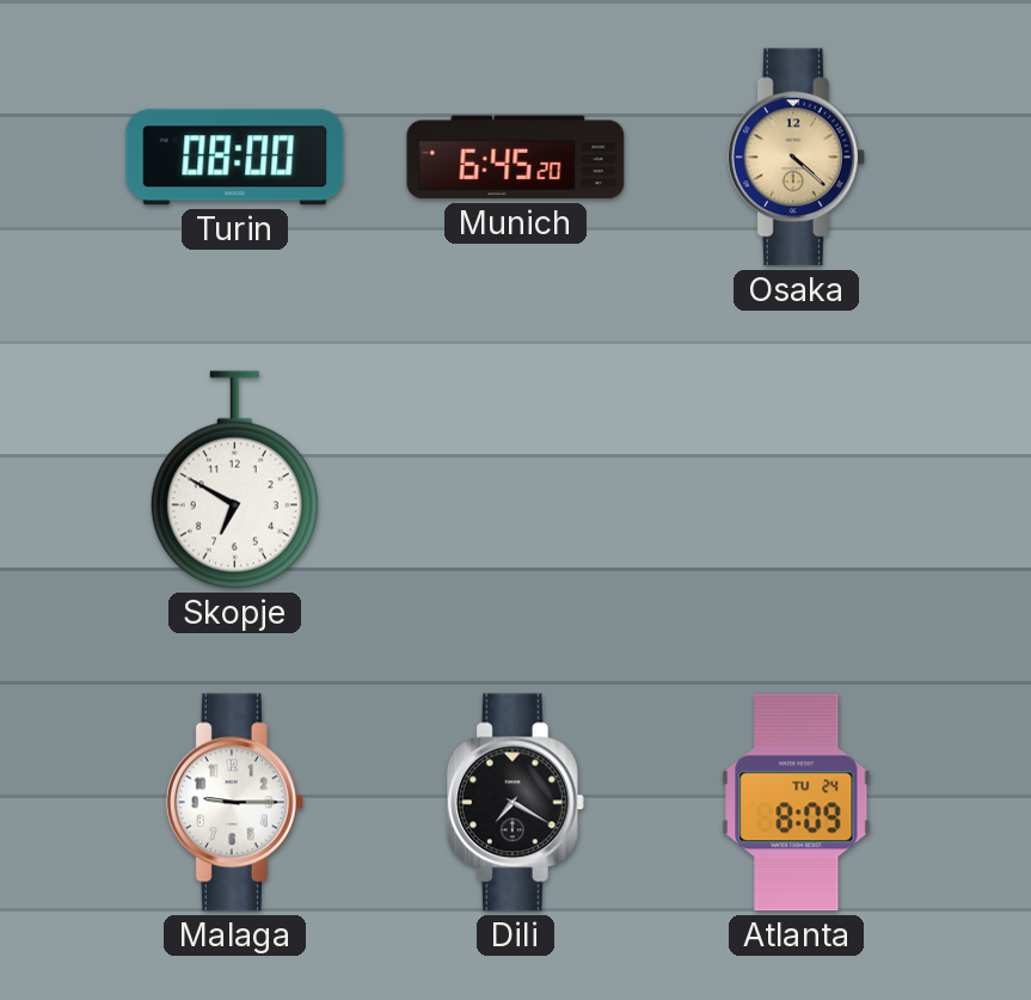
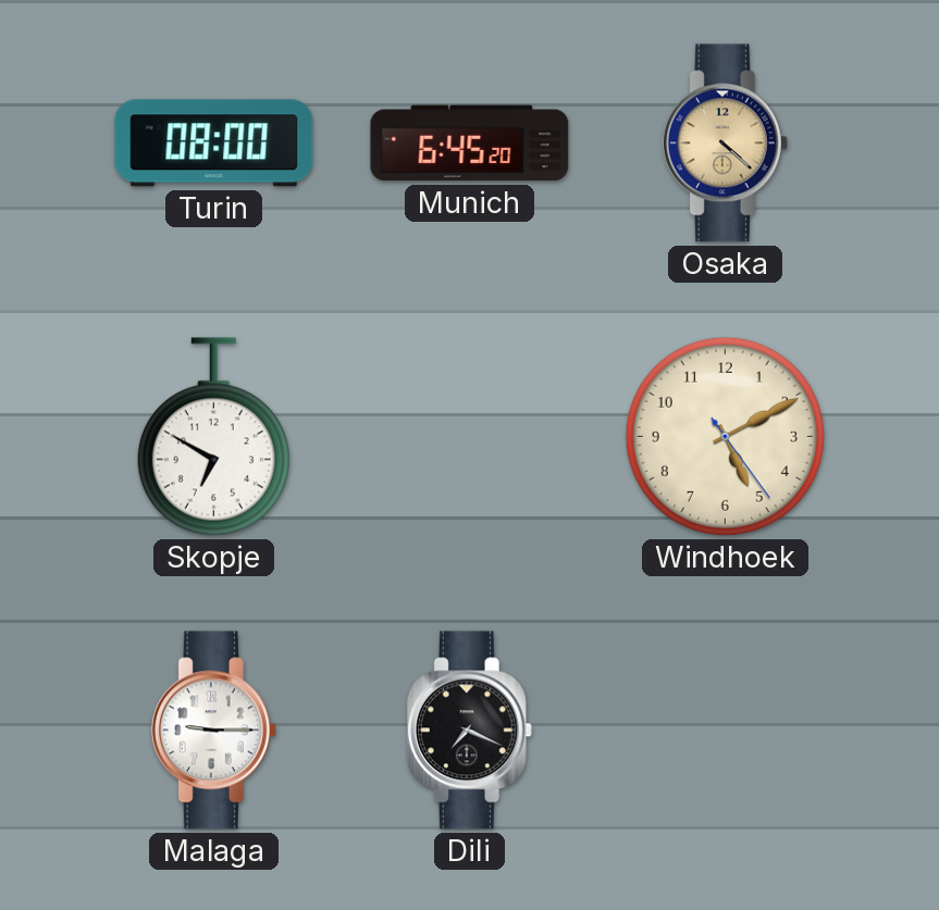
Windhoek: none -> 5:10 (725, 436)
Dili: 7:20 -> 7:19 (469, 731)
Atlanta: 8:09 -> none (797, 803)
